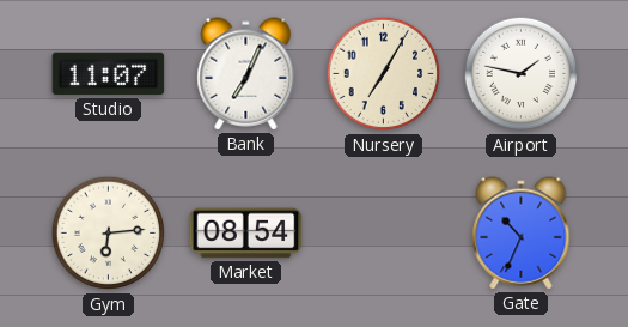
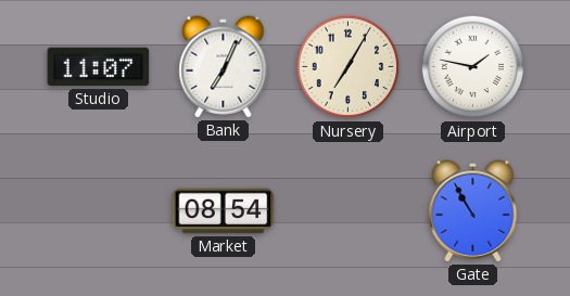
Gym: 6:14 -> none (109, 234)
Gate: 10:34 -> 10:55 (473, 211)
